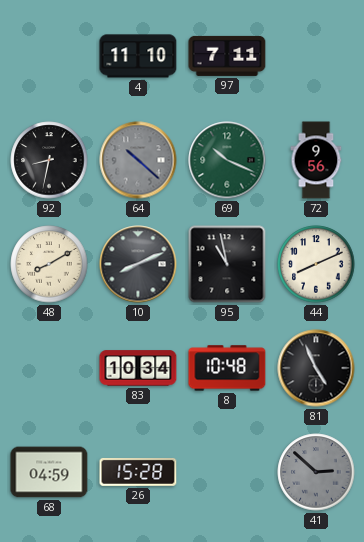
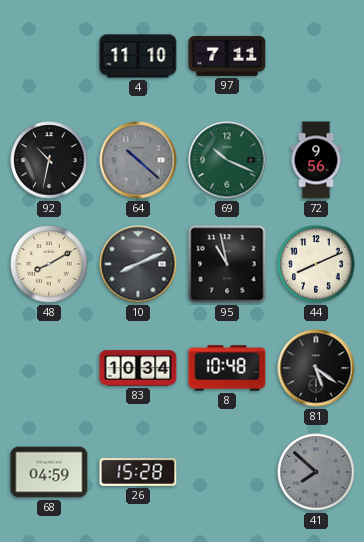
92: 8:32 -> 10:32 (49, 160)
81: 4:56 -> 5:21 (316, 368)
41: 2:52 -> 7:52 (316, 472)
